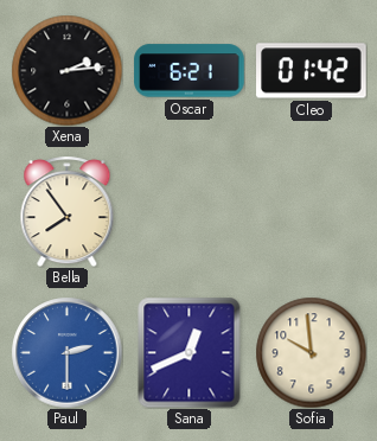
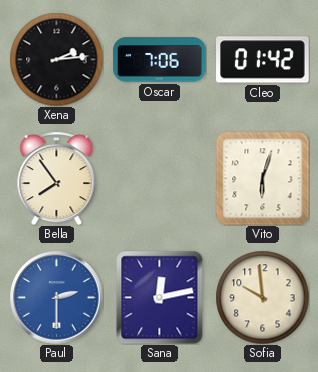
Oscar: 6:21 -> 7:06 (160, 60)
Vito: none -> 6:03 (262, 178)
Sana: 12:41 -> 12:13 (160, 297)
